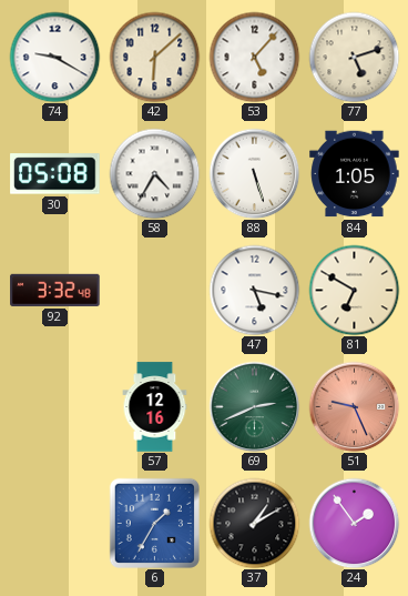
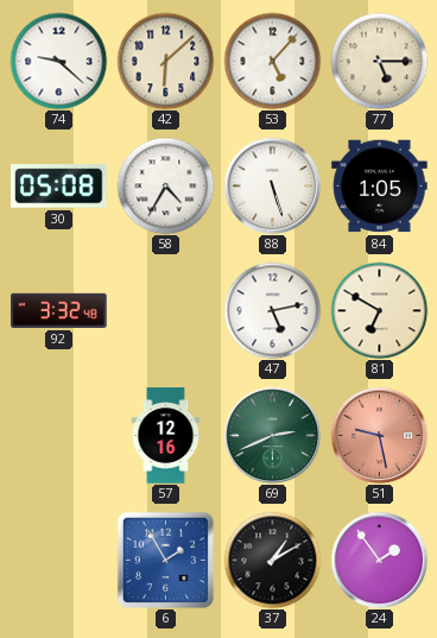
74: 9:20 -> 9:22 (58, 61)
77: 5:12 -> 5:15 (379, 61)
47: 5:17 -> 5:13 (272, 310)
51: 9:26 -> 9:28 (379, 435)
6: 1:35 -> 1:55 (165, 560)
